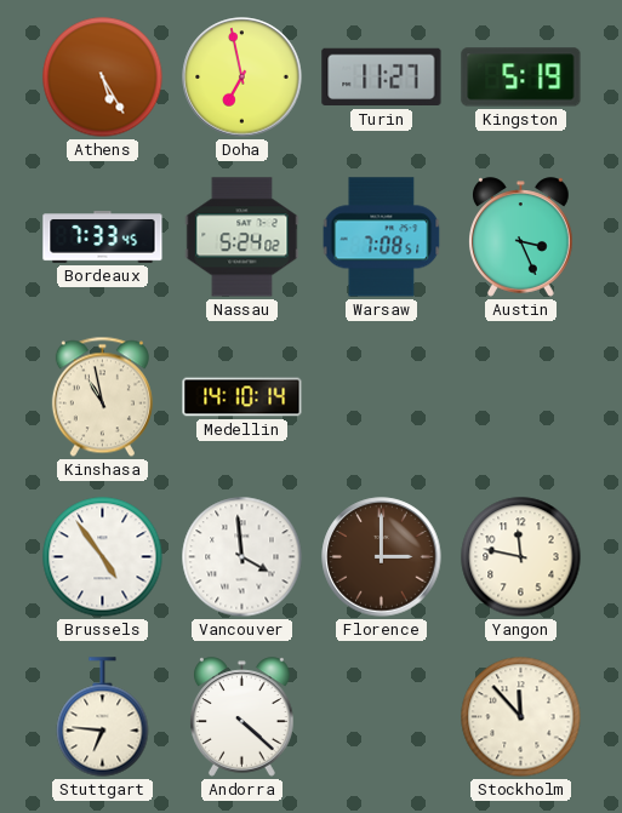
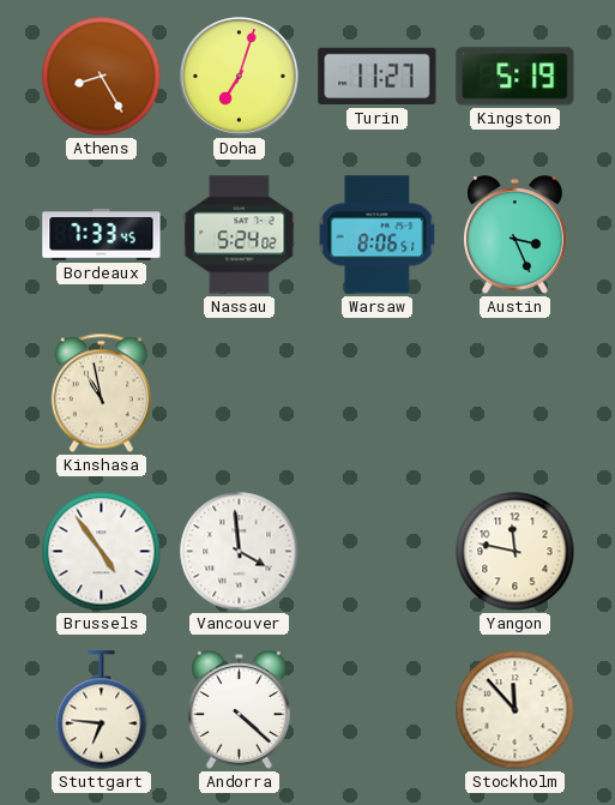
Athens: 5:25 -> 8:25 (102, 77)
Doha: 6:58 -> 7:03 (240, 77)
Warsaw: 7:08 -> 8:06 (378, 235)
Medellin: 14:10 -> none (242, 397)
Florence: 3:00 -> none (382, 557)
